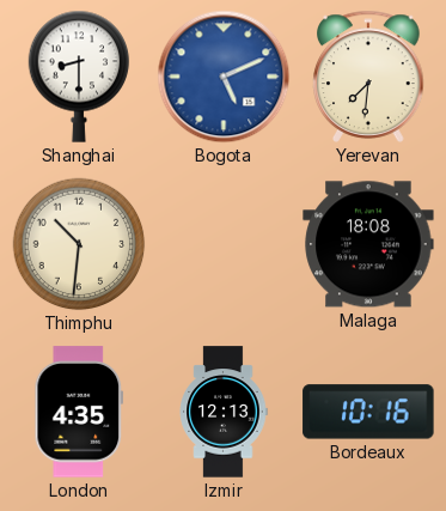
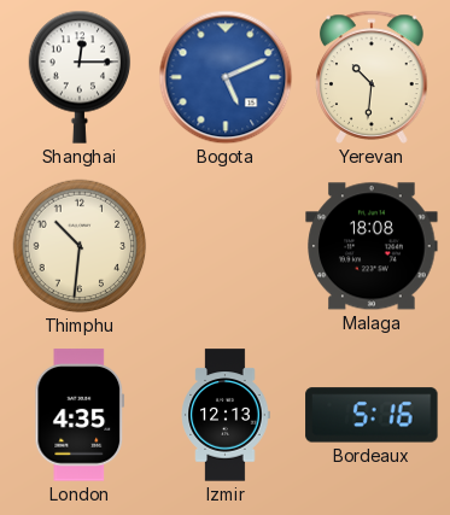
Shanghai: 8:30 -> 12:15 (80, 77)
Yerevan: 7:31 -> 10:31 (372, 77)
Bordeaux: 10:16 -> 5:16 (372, 415)
